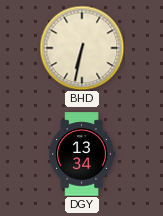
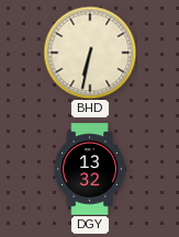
DGY: 13:34 -> 13:32 (90, 169)
